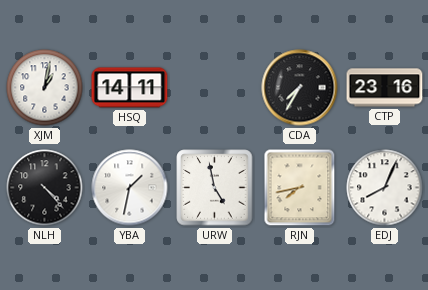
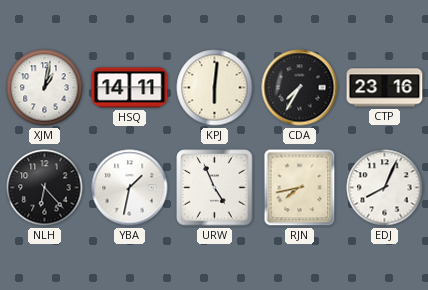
KPJ: none -> 6:01 (215, 88)
NLH: 4:23 -> 6:23 (45, 188)
URW: 4:58 -> 4:56 (215, 188)
